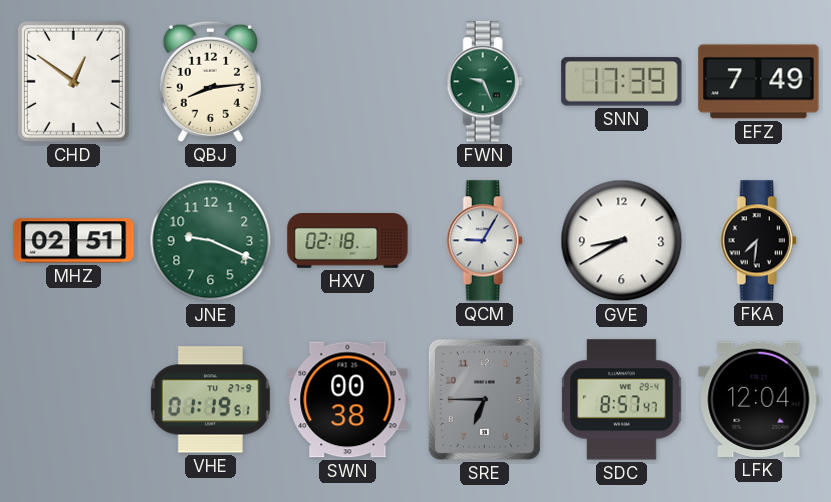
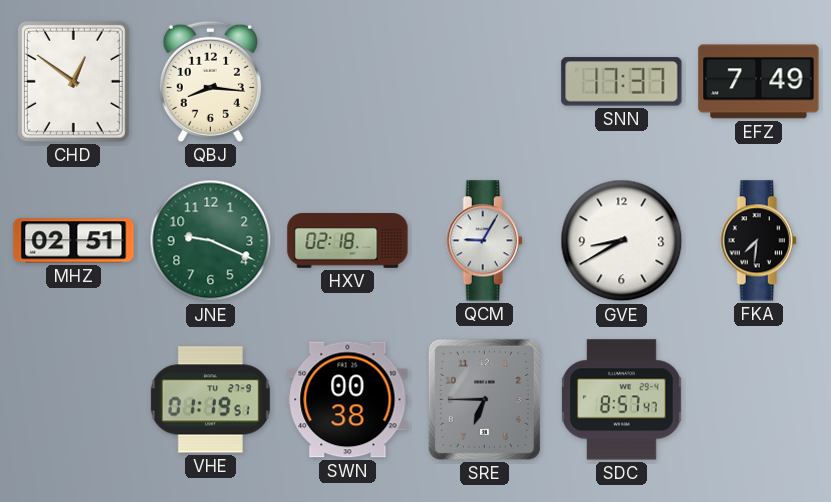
QBJ: 8:14 -> 8:16 (210, 81)
FWN: 9:26 -> none (484, 82)
SNN: 17:39 -> 17:37 (622, 82)
LFK: 12:04 -> none (759, 399)
